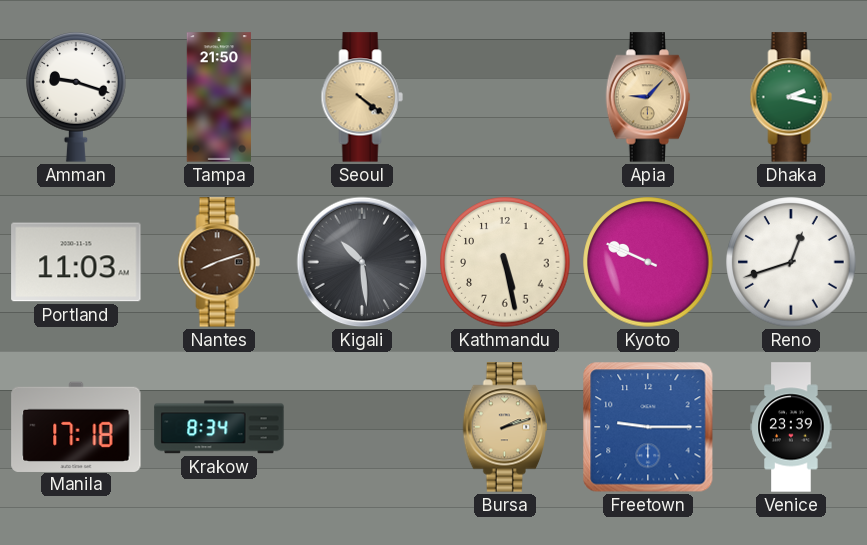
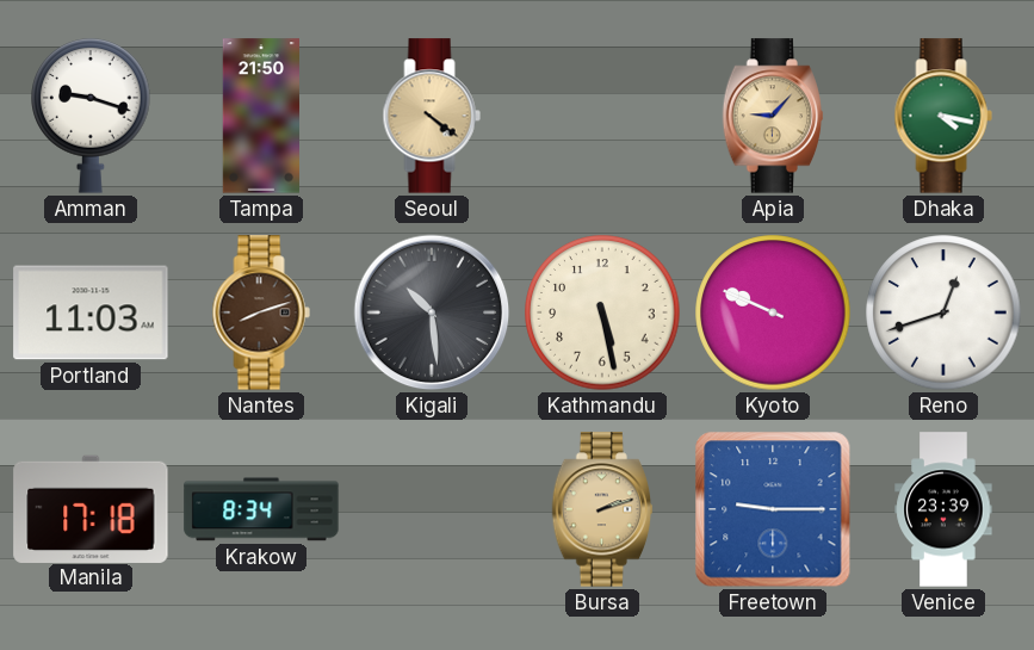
Dhaka: 2:17 -> 4:17 (943, 116)
